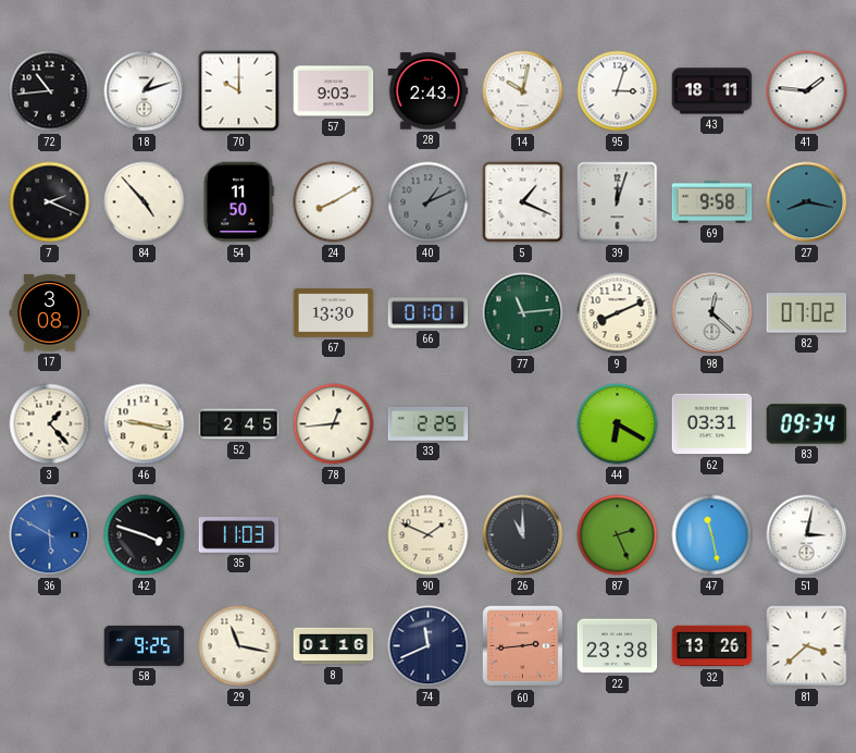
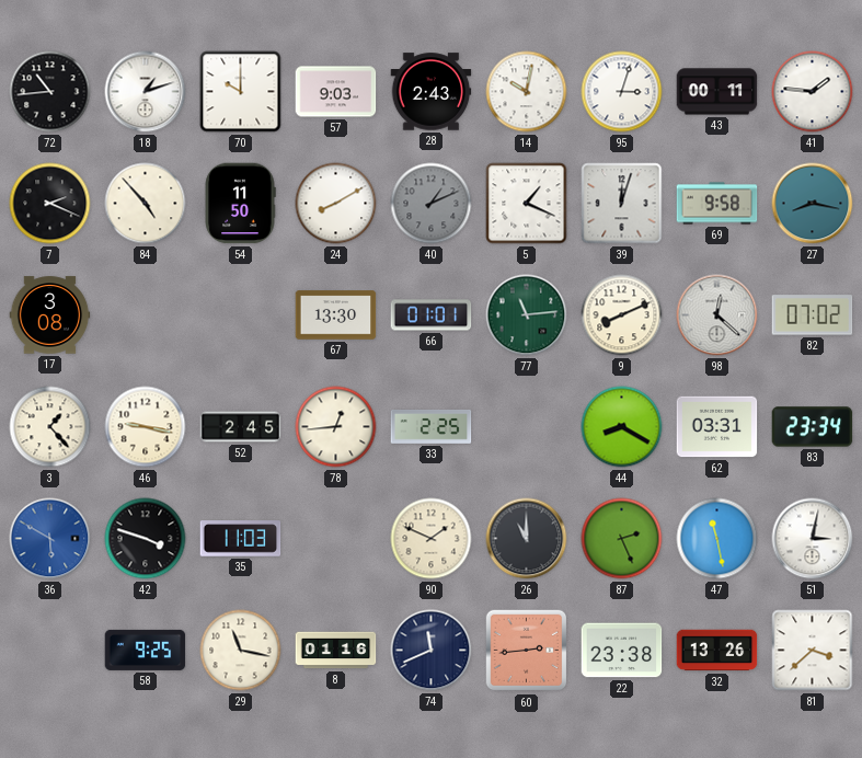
43: 18:11 -> 00:11 (717, 92)
44: 6:20 -> 8:20 (622, 427)
83: 09:34 -> 23:34 (813, 427)
